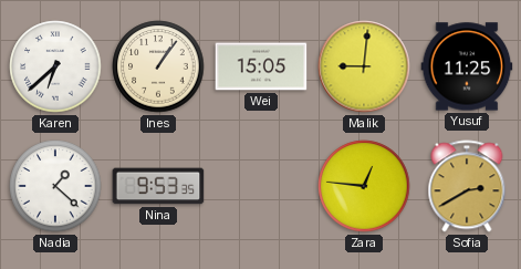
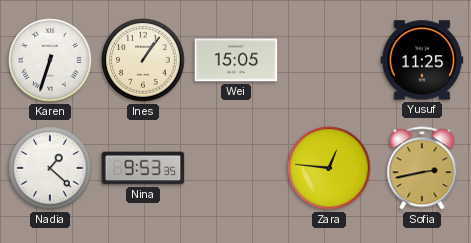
Karen: 6:38 -> 6:33 (50, 60)
Malik: 9:01 -> none (364, 66)
Sofia: 2:40 -> 2:43 (422, 168)
